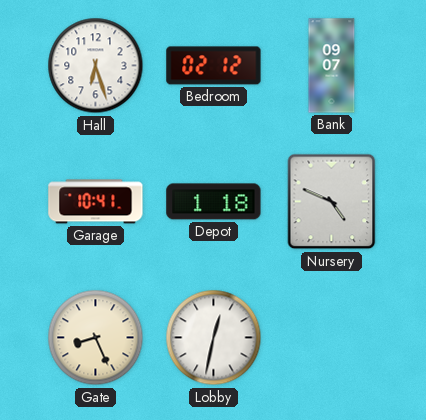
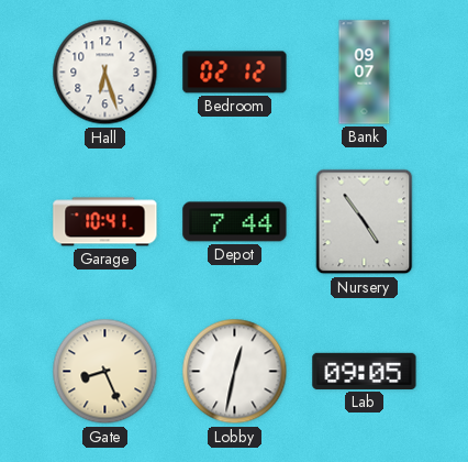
Depot: 1:18 -> 7:44 (235, 222)
Nursery: 4:49 -> 4:54 (365, 222)
Lab: none -> 09:05 (365, 371)
